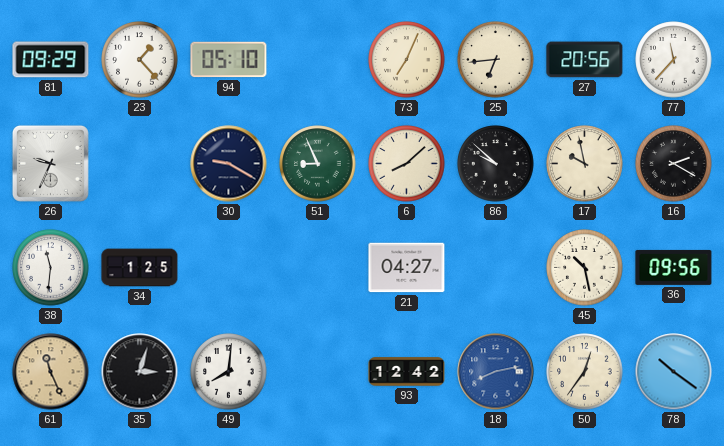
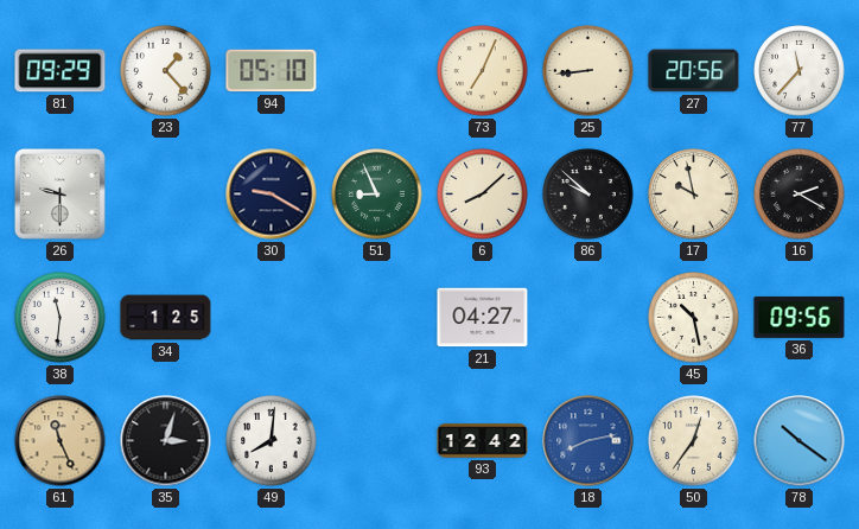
25: 6:44 -> 8:44 (588, 71)
26: 9:34 -> 9:30 (59, 193)
